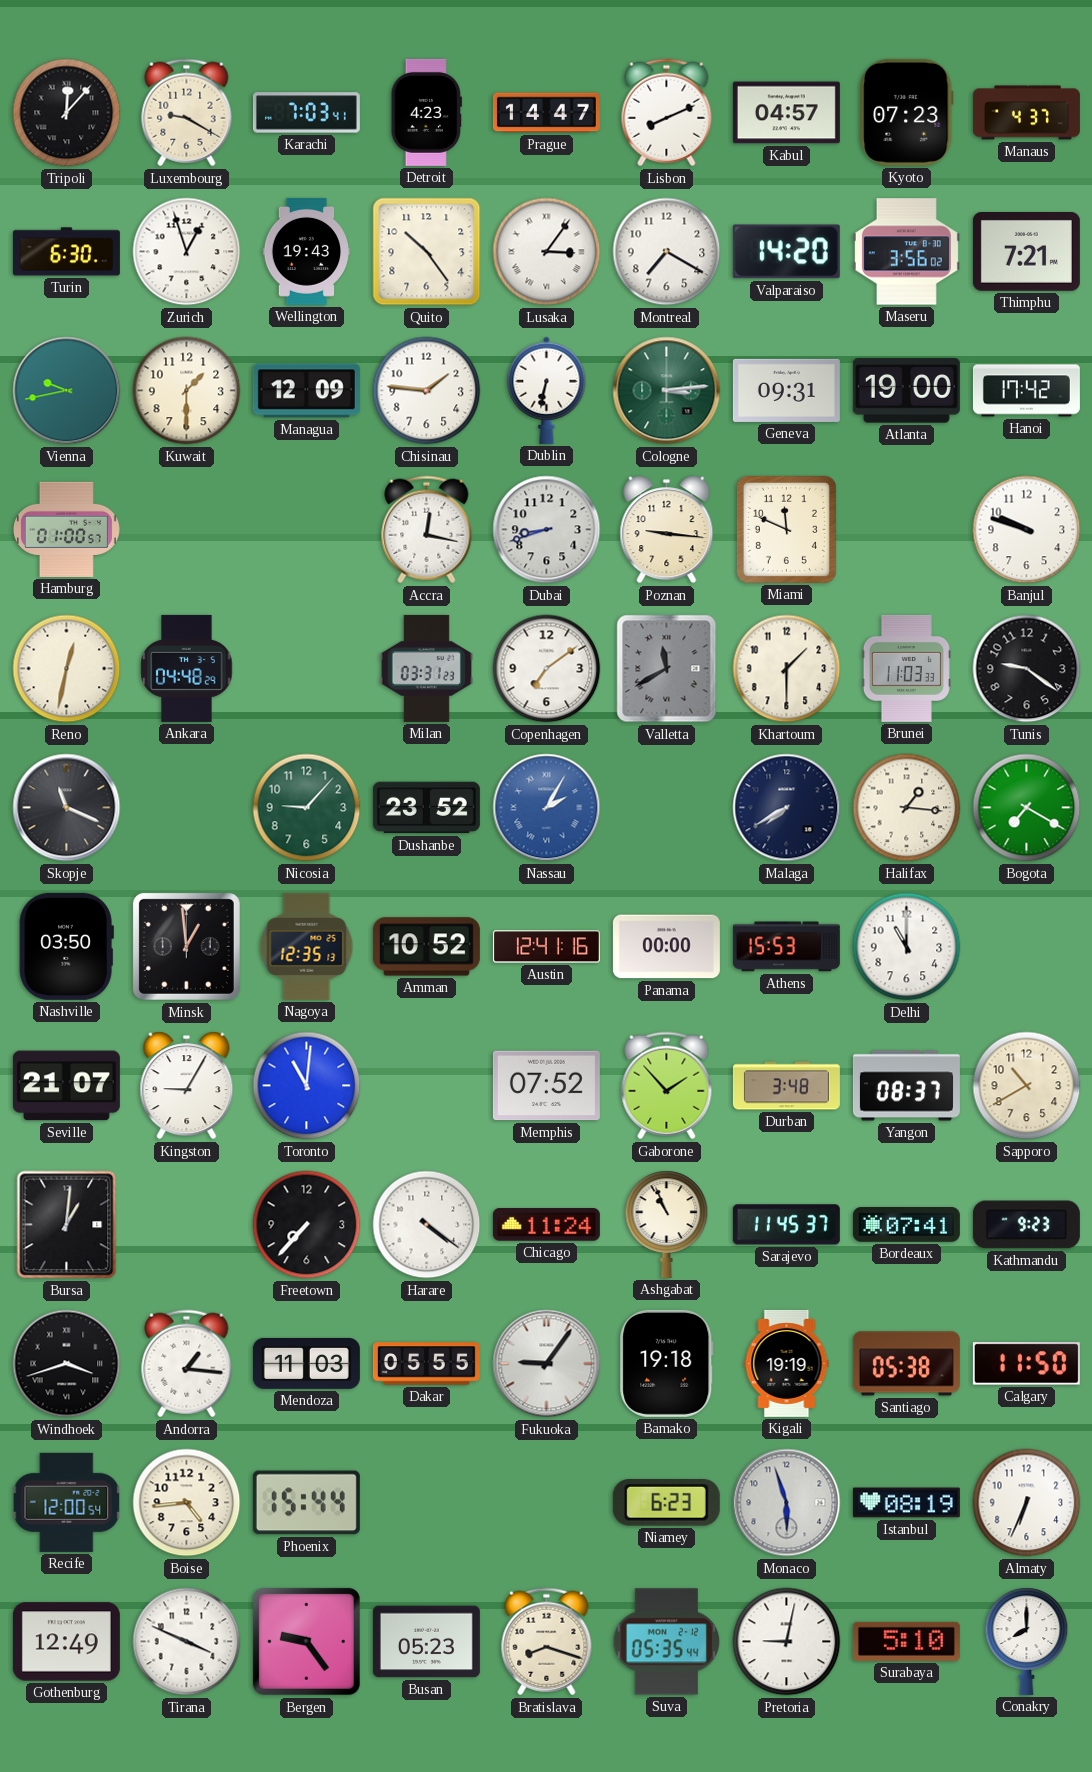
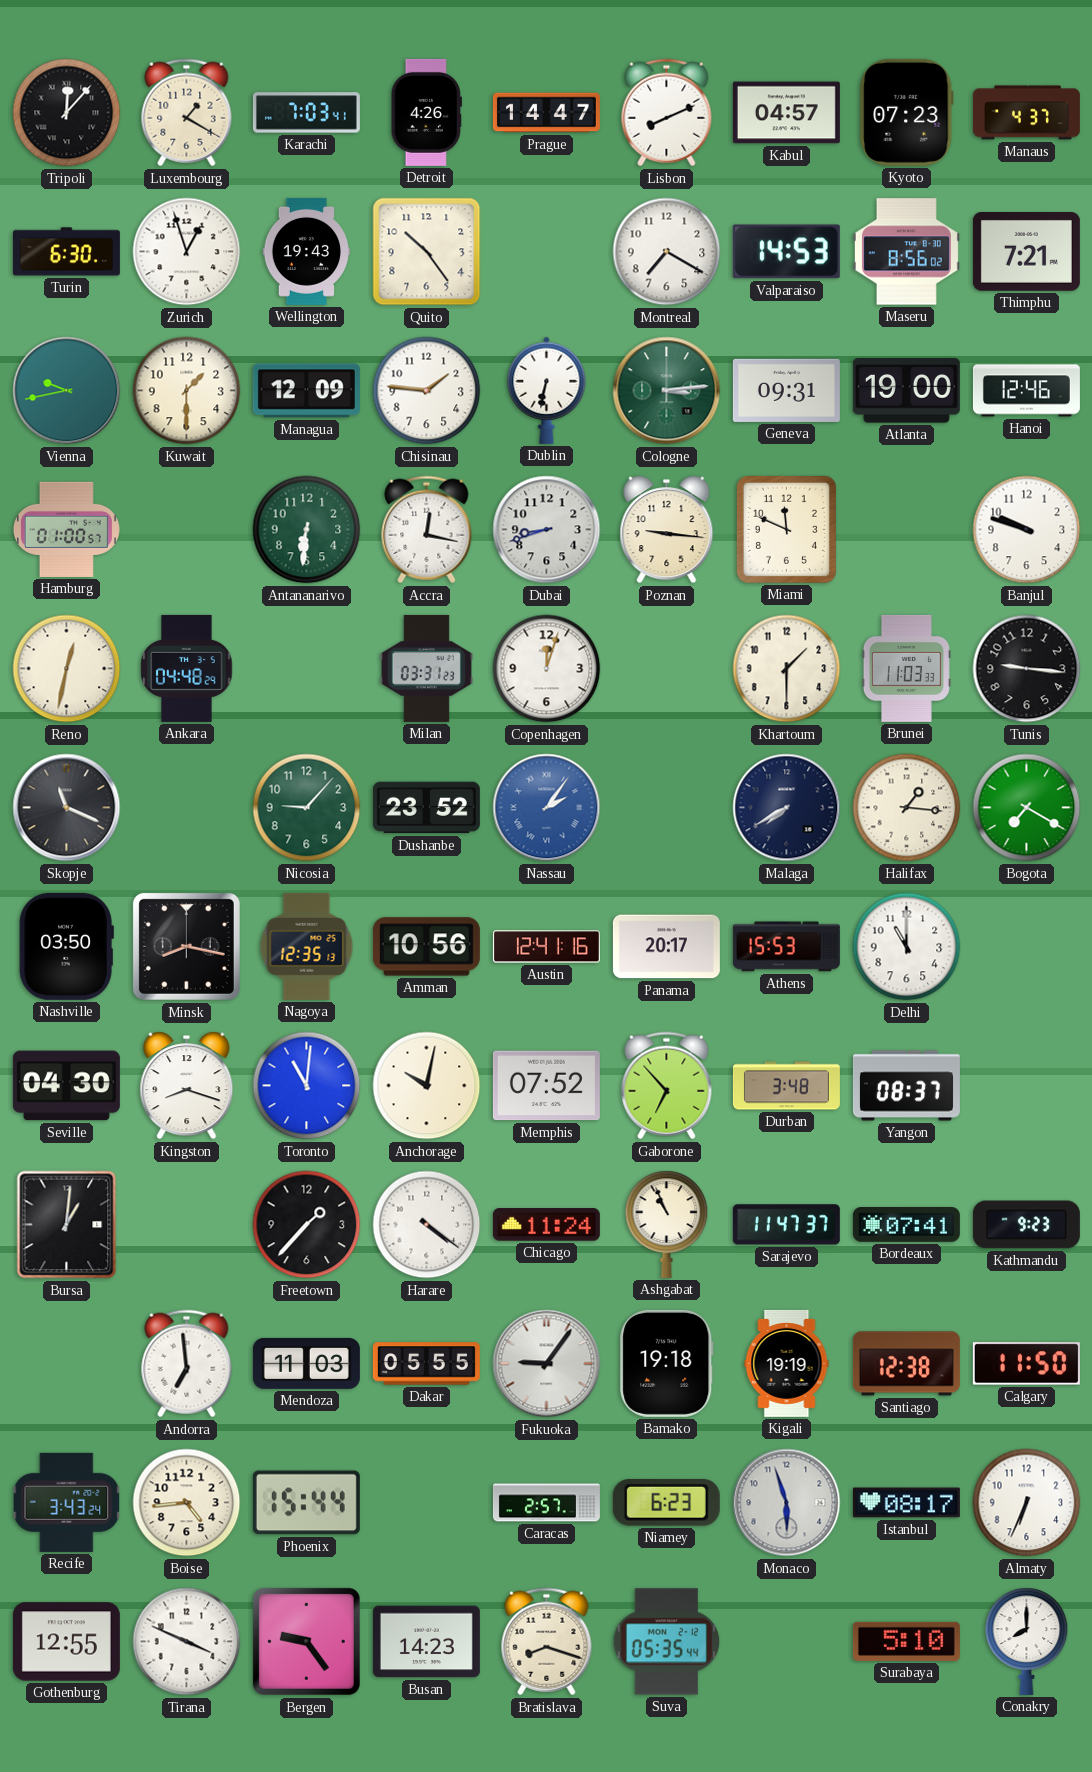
Luxembourg: 9:20 -> 1:20 (187, 113)
Detroit: 4:23 -> 4:26 (426, 112)
Lusaka: 3:06 -> none (547, 252)
Valparaiso: 14:20 -> 14:53 (786, 252)
Maseru: 3:56 -> 8:56 (906, 252)
Hanoi: 17:42 -> 12:46 (1026, 391)
Antananarivo: none -> 6:31 (307, 530)
Copenhagen: 7:09 -> 12:03 (547, 669)
Valletta: 11:40 -> none (667, 669)
Tunis: 9:21 -> 9:16 (1027, 669)
Nassau: 2:05 -> 2:06 (547, 808)
Minsk: 12:59 -> 8:17 (186, 946)
Amman: 10:52 -> 10:56 (426, 947)
Panama: 00:00 -> 20:17 (666, 947)
Seville: 21:07 -> 04:30 (66, 1086)
Kingston: 9:05 -> 8:18 (187, 1086)
Anchorage: none -> 10:02 (427, 1086)
Gaborone: 1:53 -> 6:53 (667, 1086)
Sapporo: 10:40 -> none (1027, 1086)
Freetown: 7:37 -> 1:37 (307, 1225)
Sarajevo: 11:45 -> 11:47 (786, 1225)
Windhoek: 3:42 -> none (67, 1364)
Andorra: 1:16 -> 6:59 (187, 1364)
Santiago: 05:38 -> 12:38 (906, 1364)
Recife: 12:00 -> 3:43 (67, 1502)
Caracas: none -> 2:57 (546, 1503)
Istanbul: 08:19 -> 08:17 (906, 1503)
Gothenburg: 12:49 -> 12:55 (66, 1642)
Busan: 05:23 -> 14:23 (426, 1642)
Pretoria: 9:02 -> none (787, 1642)
